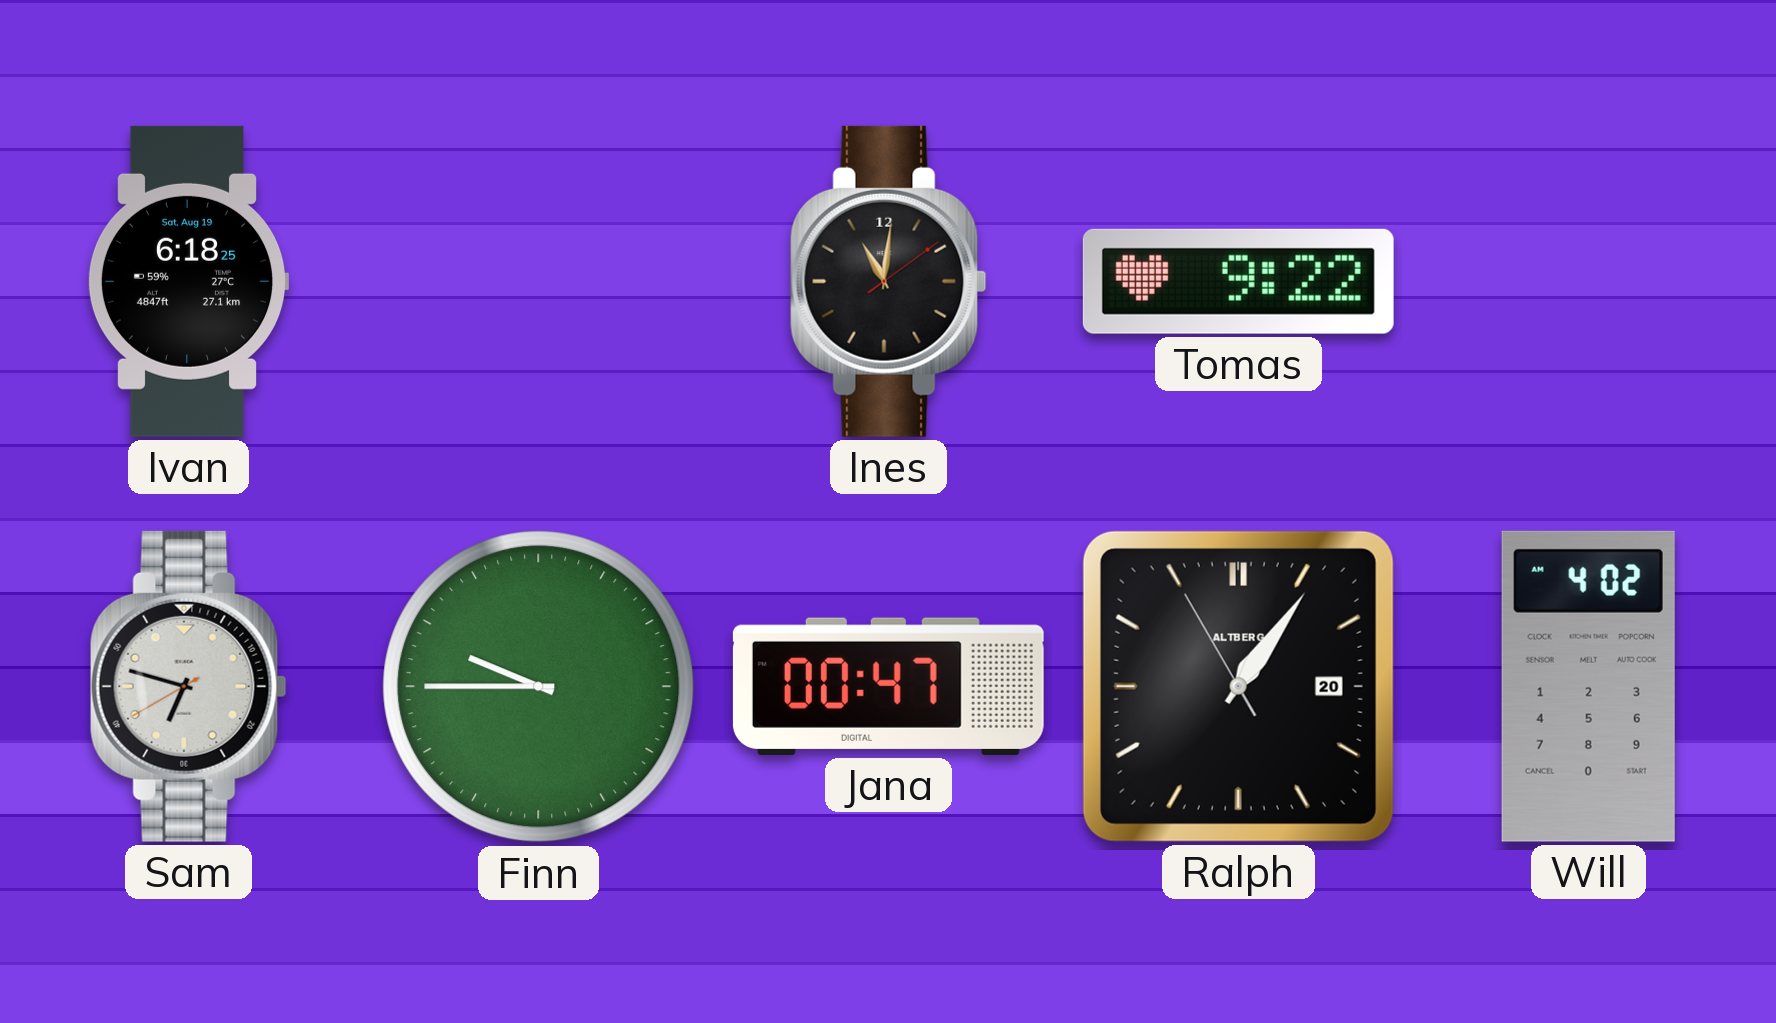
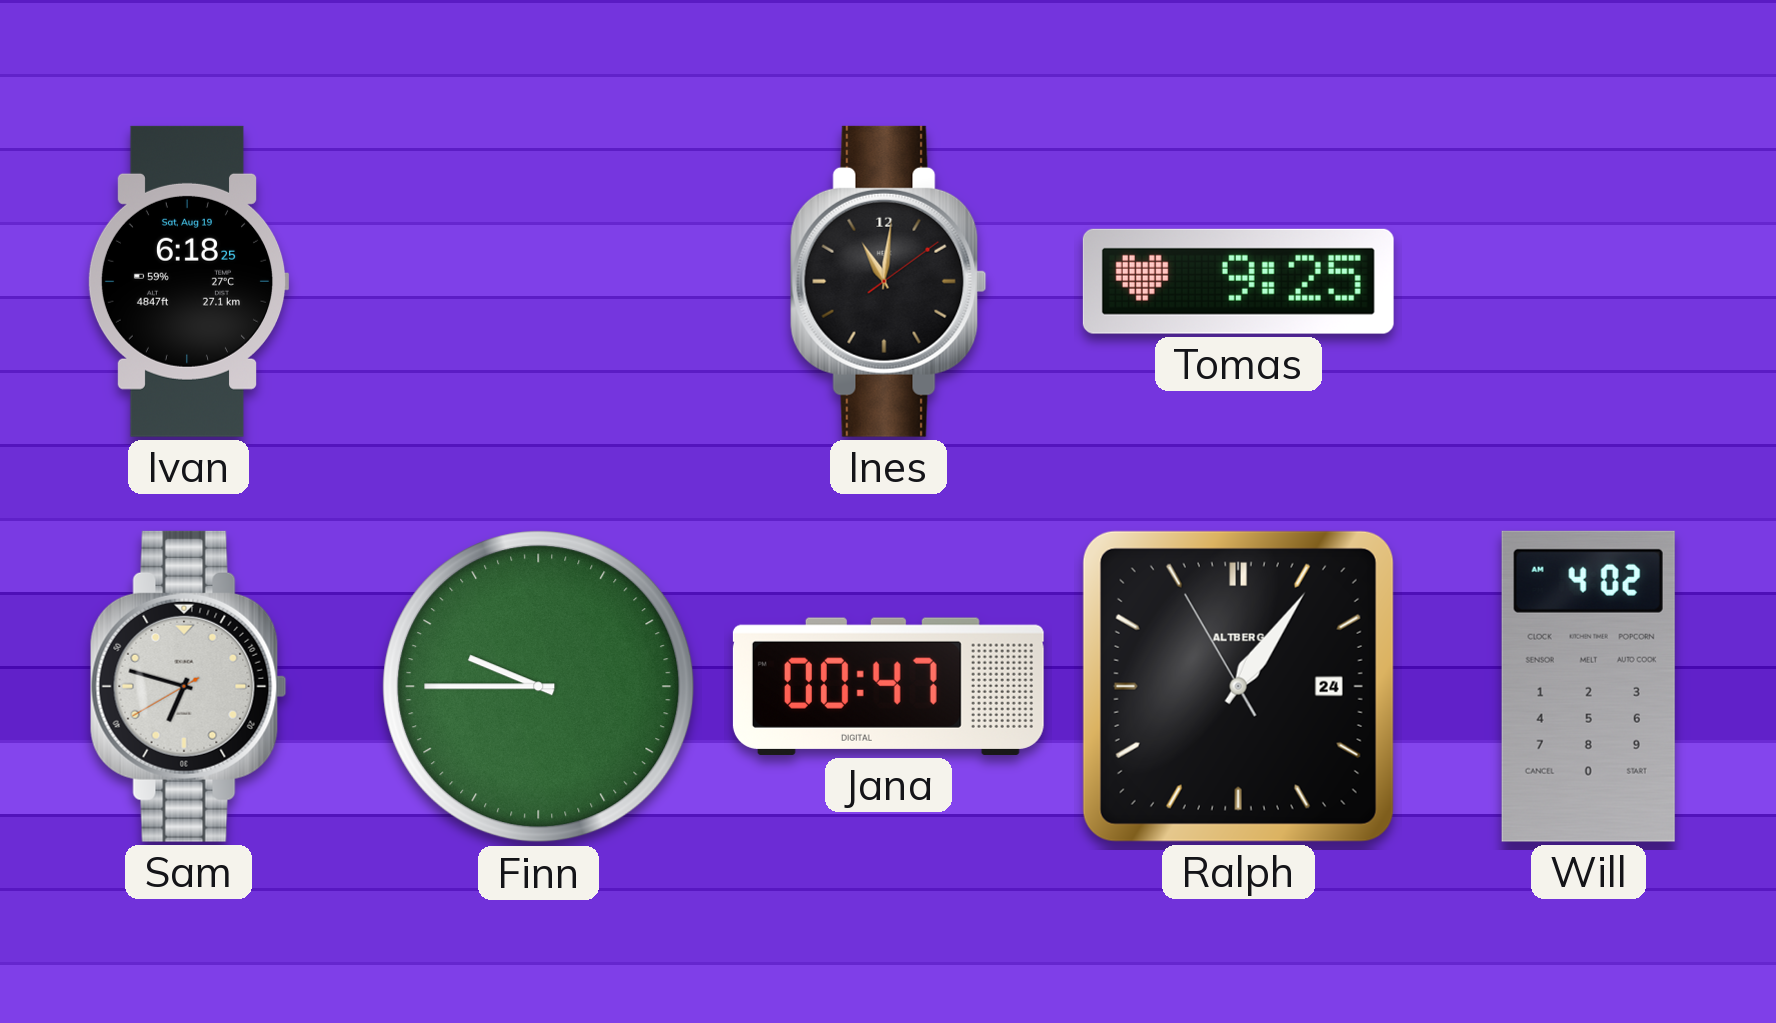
Tomas: 9:22 -> 9:25 (1238, 281)
Ralph date: 20 -> 24 (1238, 686)
